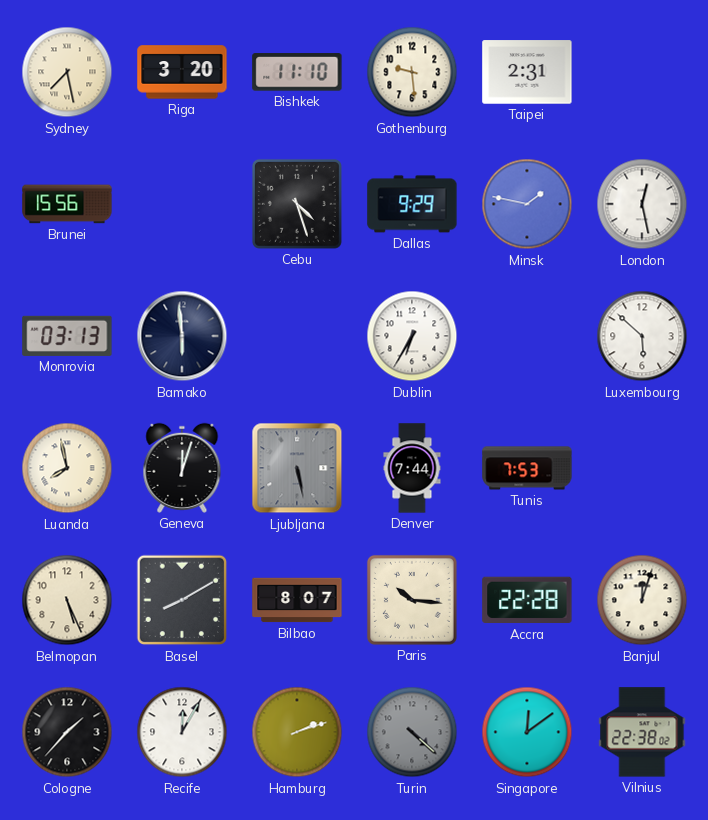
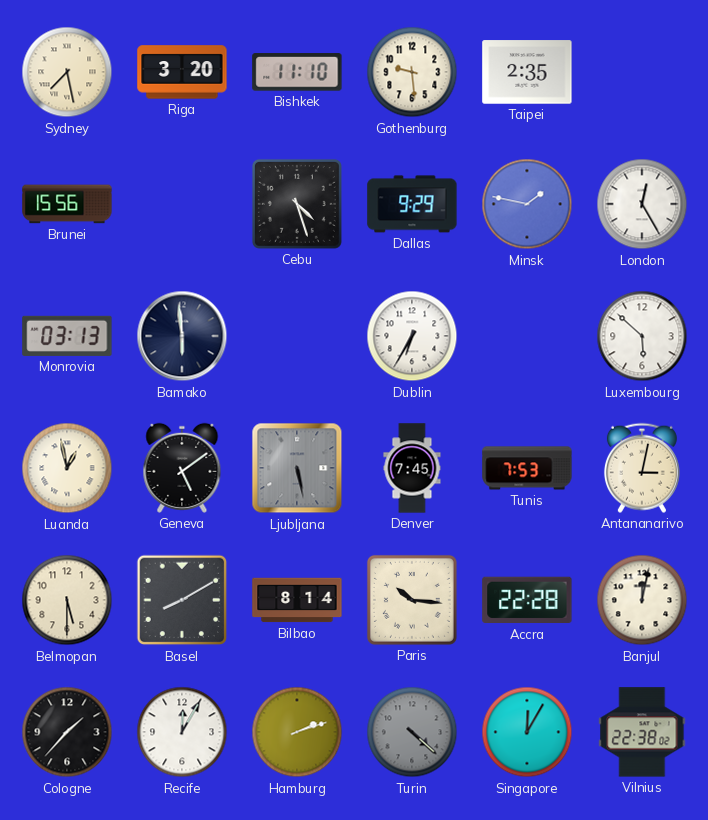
Taipei: 2:31 -> 2:35 (527, 72)
London: 12:28 -> 12:25 (642, 204)
Luanda: 7:58 -> 12:58 (67, 468)
Geneva: 12:03 -> 5:09 (182, 468)
Denver: 7:44 -> 7:45 (412, 468)
Antananarivo: none -> 3:02 (642, 468)
Belmopan: 5:26 -> 5:30 (67, 600)
Bilbao: 8:07 -> 8:14 (297, 600)
Banjul: 12:03 -> 12:02 (642, 600)
Singapore: 12:09 -> 12:05 (527, 732)
